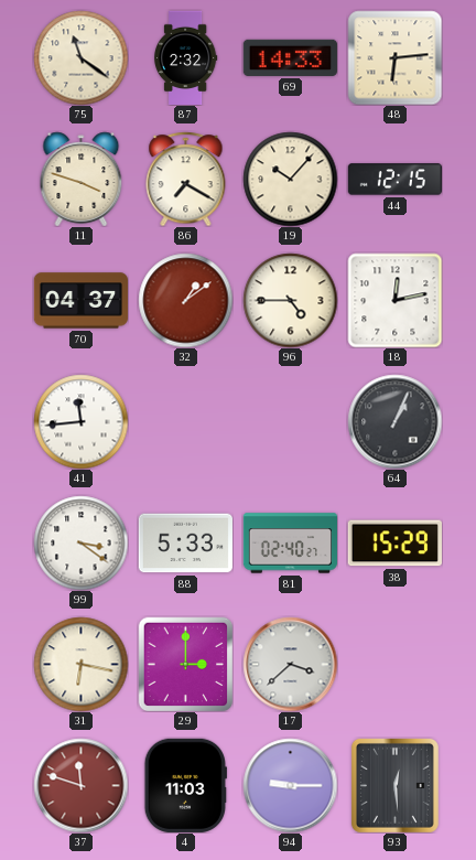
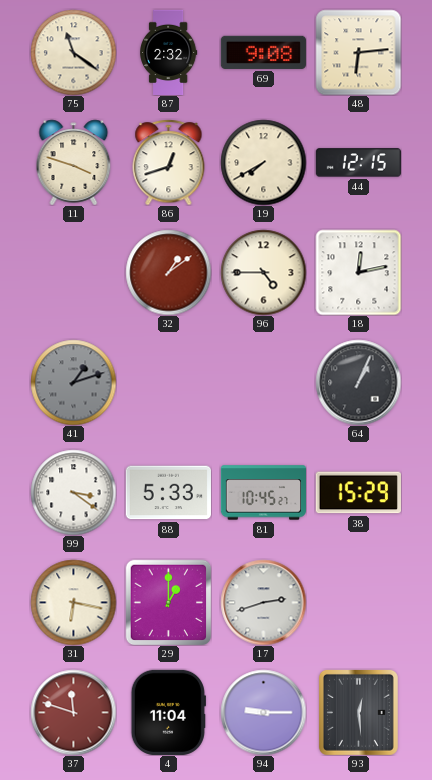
69: 14:33 -> 9:08 (263, 52)
86: 7:20 -> 12:42 (169, 162)
19: 10:07 -> 7:40 (263, 162)
70: 04:37 -> none (80, 301)
41: 11:44 -> 1:12 (73, 382)
41 dial: white -> grey (73, 382)
81: 02:40 -> 10:45 (263, 493)
29: 3:00 -> 1:00 (168, 602)
17: 3:38 -> 2:42 (263, 602)
4: 11:03 -> 11:04 (168, 712)
